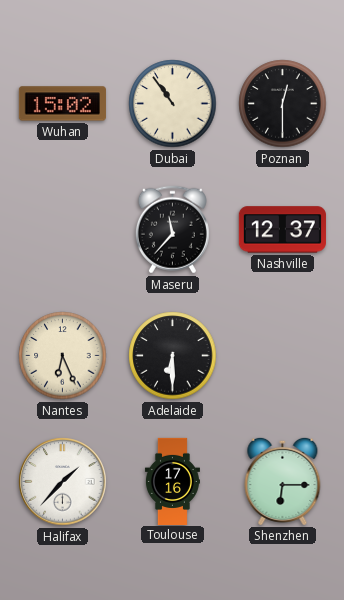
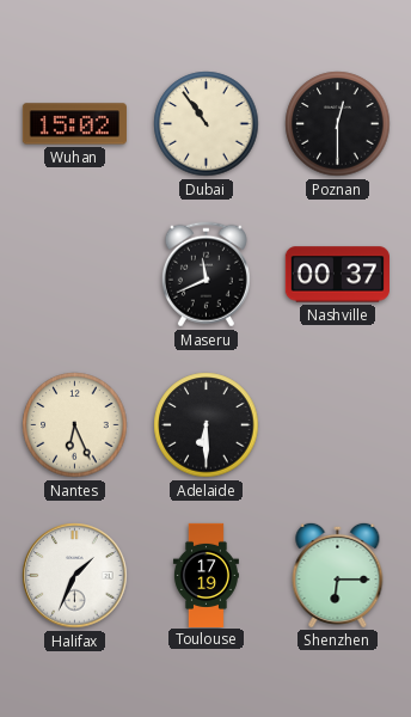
Maseru: 11:37 -> 11:41 (205, 275)
Nashville: 12:37 -> 00:37 (337, 275)
Halifax: 1:37 -> 1:34 (75, 576)
Toulouse: 17:16 -> 17:19 (205, 575)
